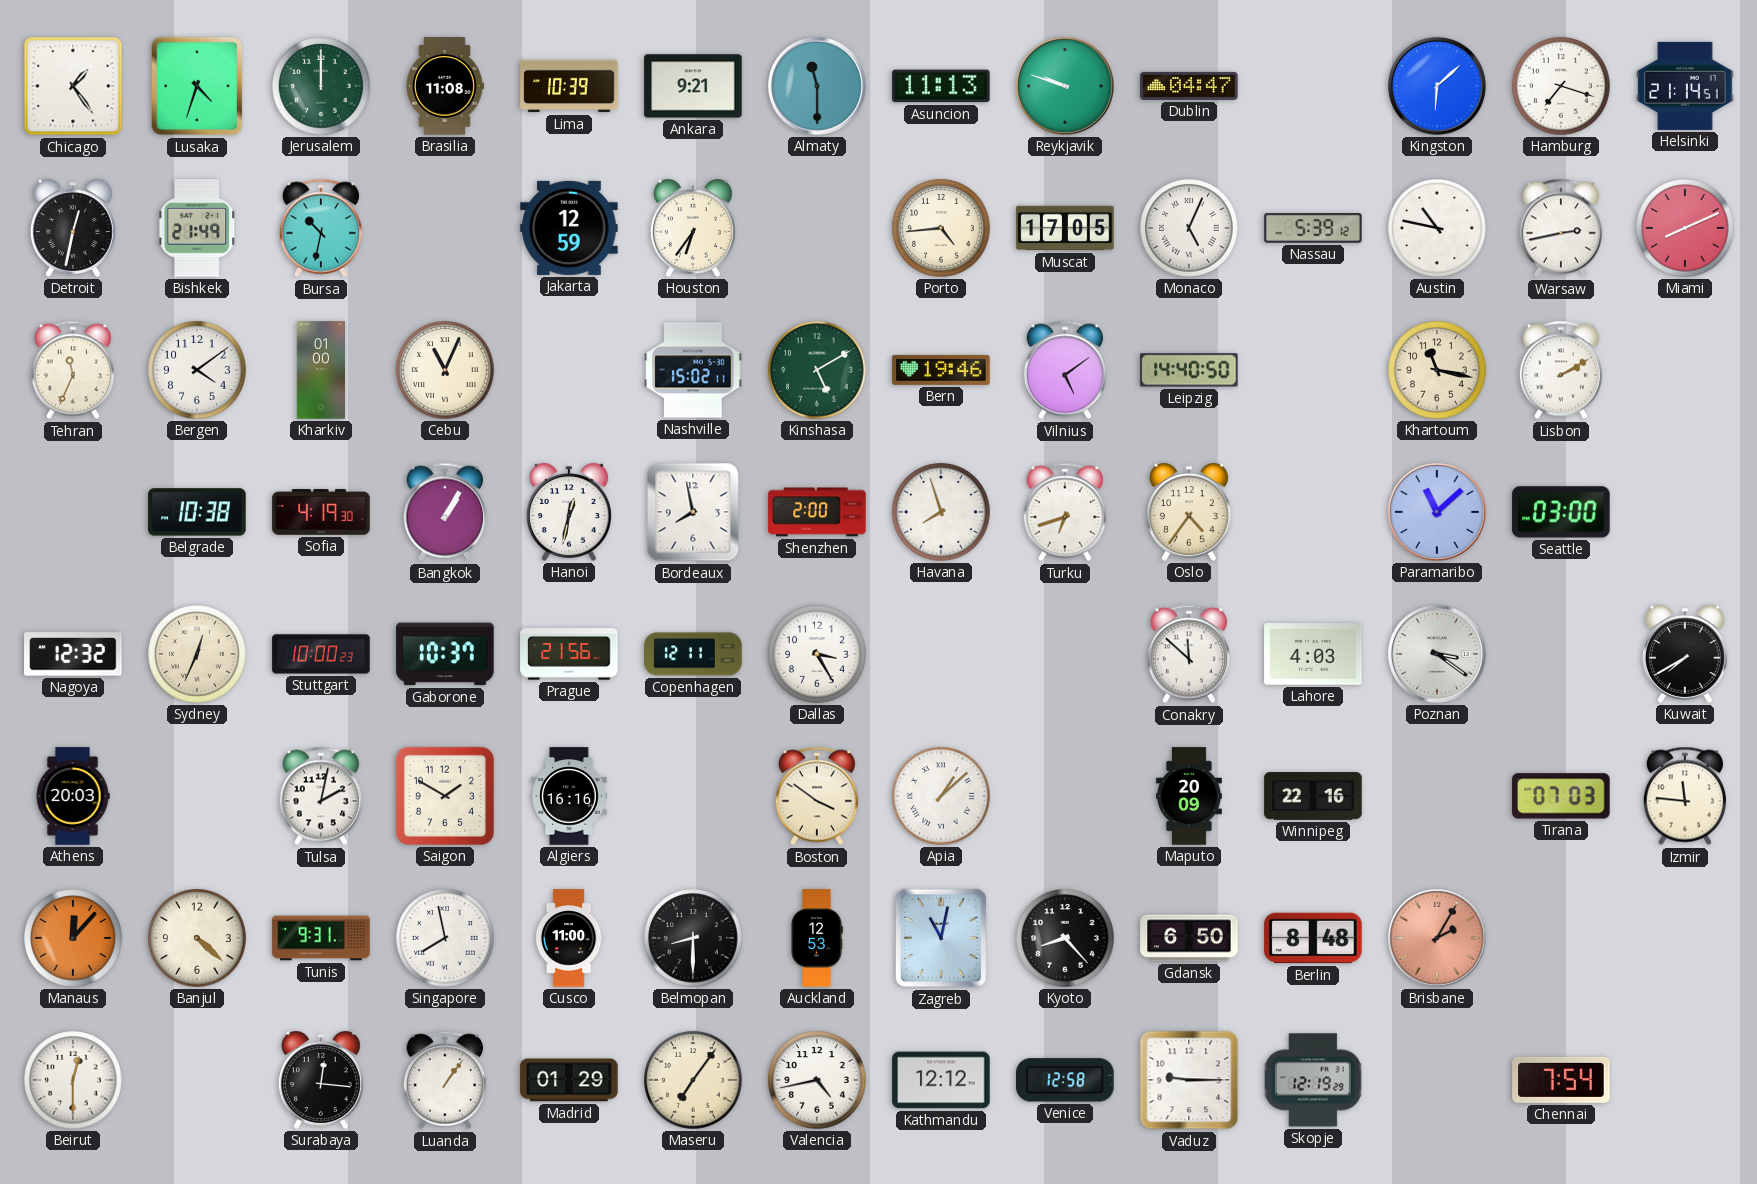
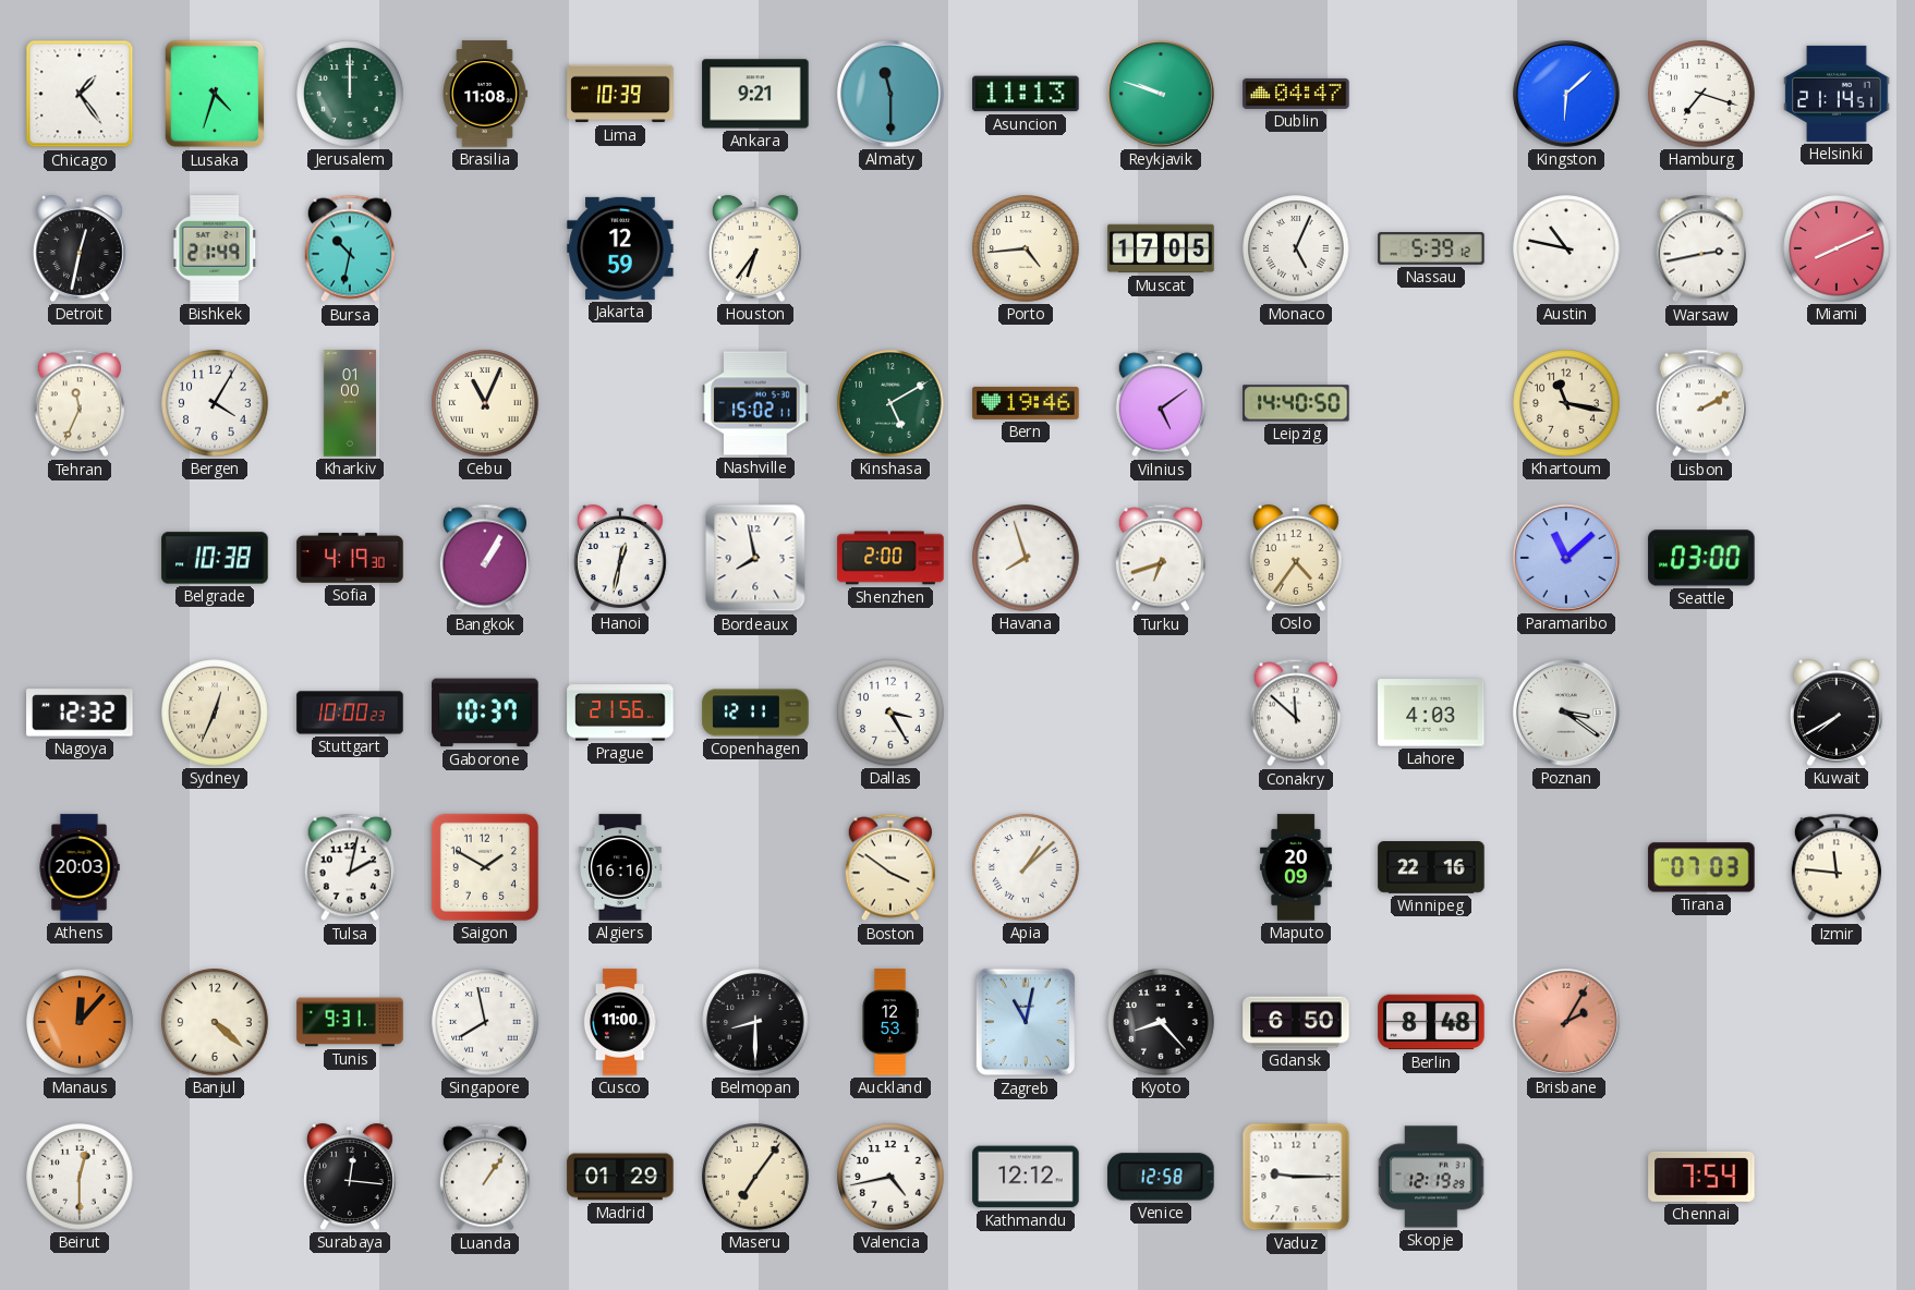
Bergen: 4:09 -> 4:05 (215, 403)
